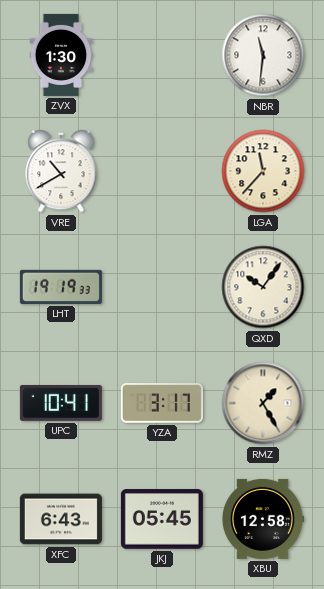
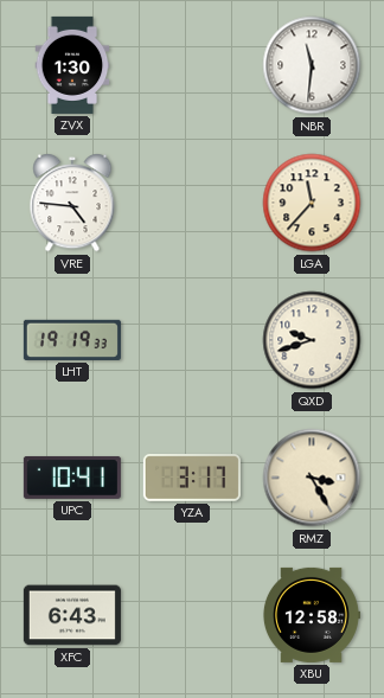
VRE: 10:40 -> 4:46 (72, 203)
QXD: 10:06 -> 9:42 (312, 340)
RMZ: 1:25 -> 3:25 (312, 478)
JKJ: 05:45 -> none (162, 519)
